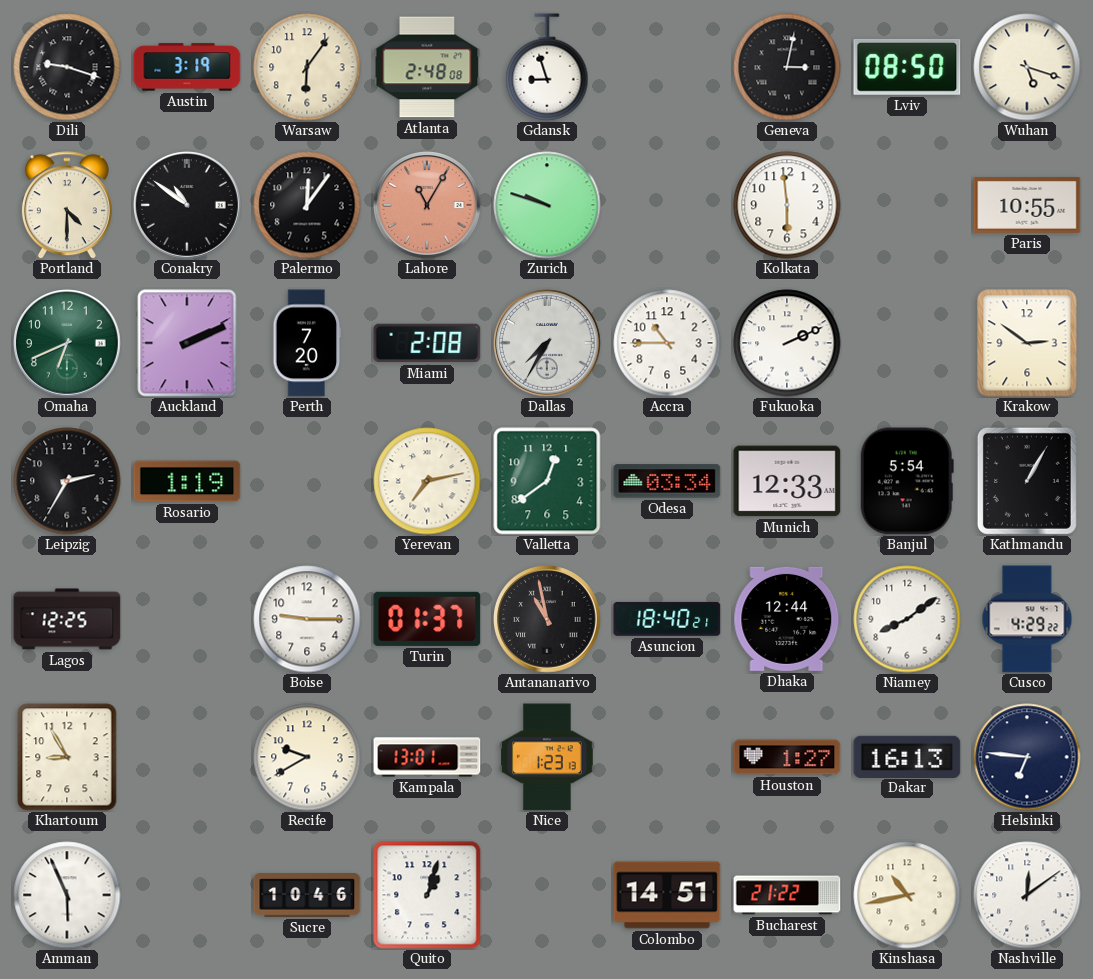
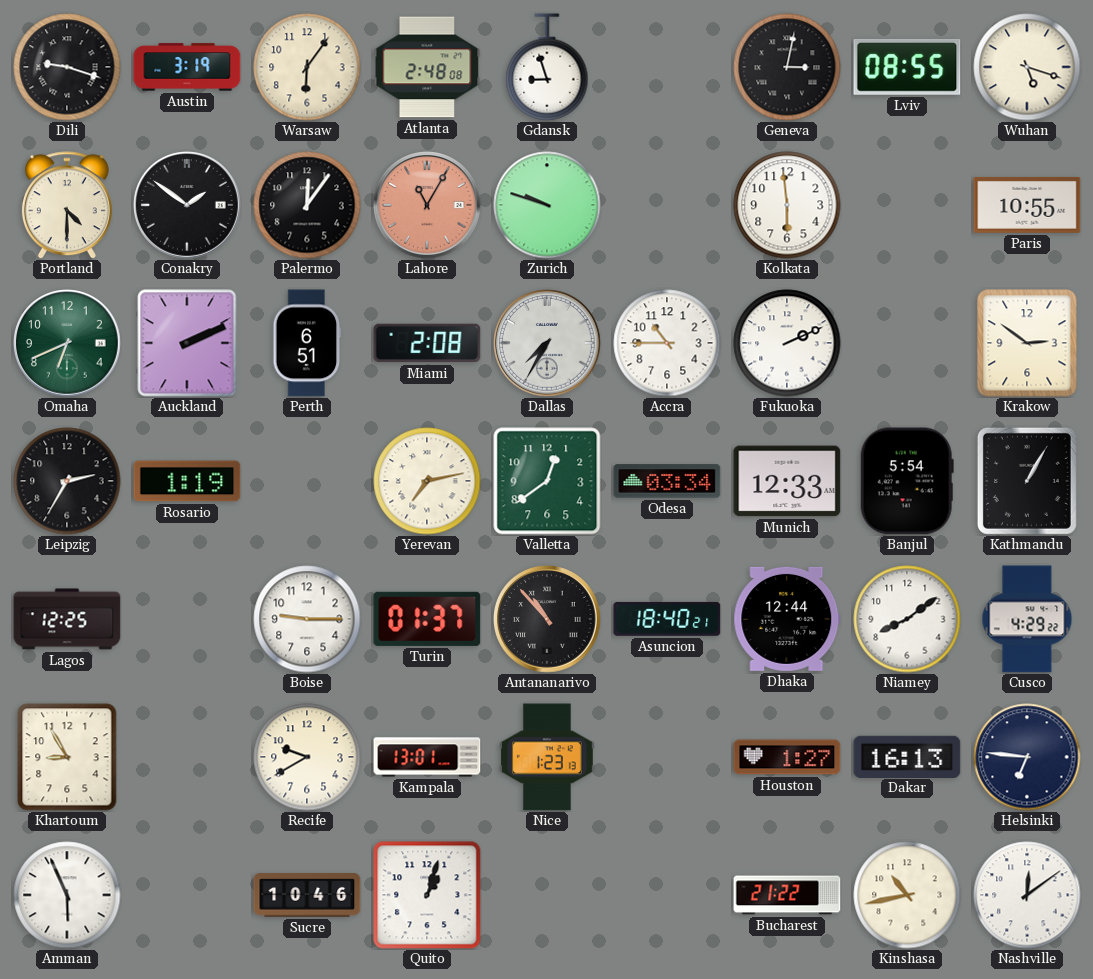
Lviv: 08:50 -> 08:55 (907, 67)
Conakry: 10:51 -> 1:51 (188, 206)
Perth: 7:20 -> 6:51 (307, 343)
Antananarivo: 10:58 -> 10:53 (548, 620)
Colombo: 14:51 -> none (667, 895)
